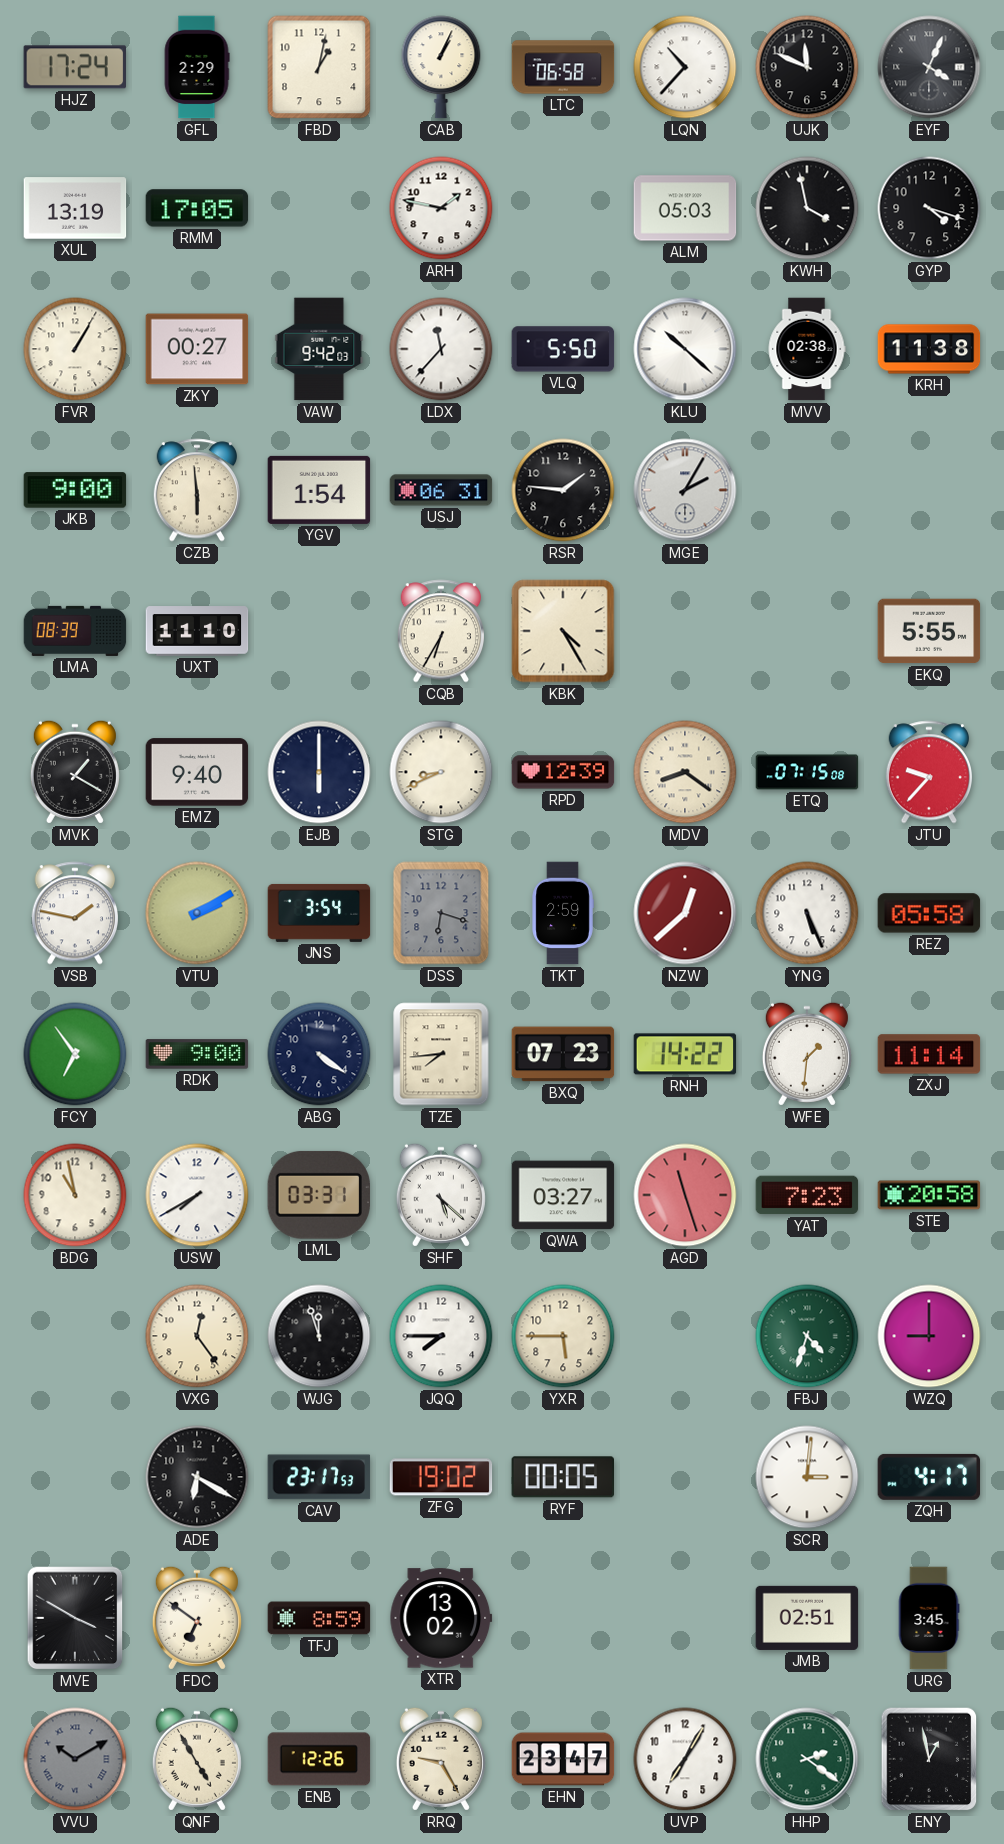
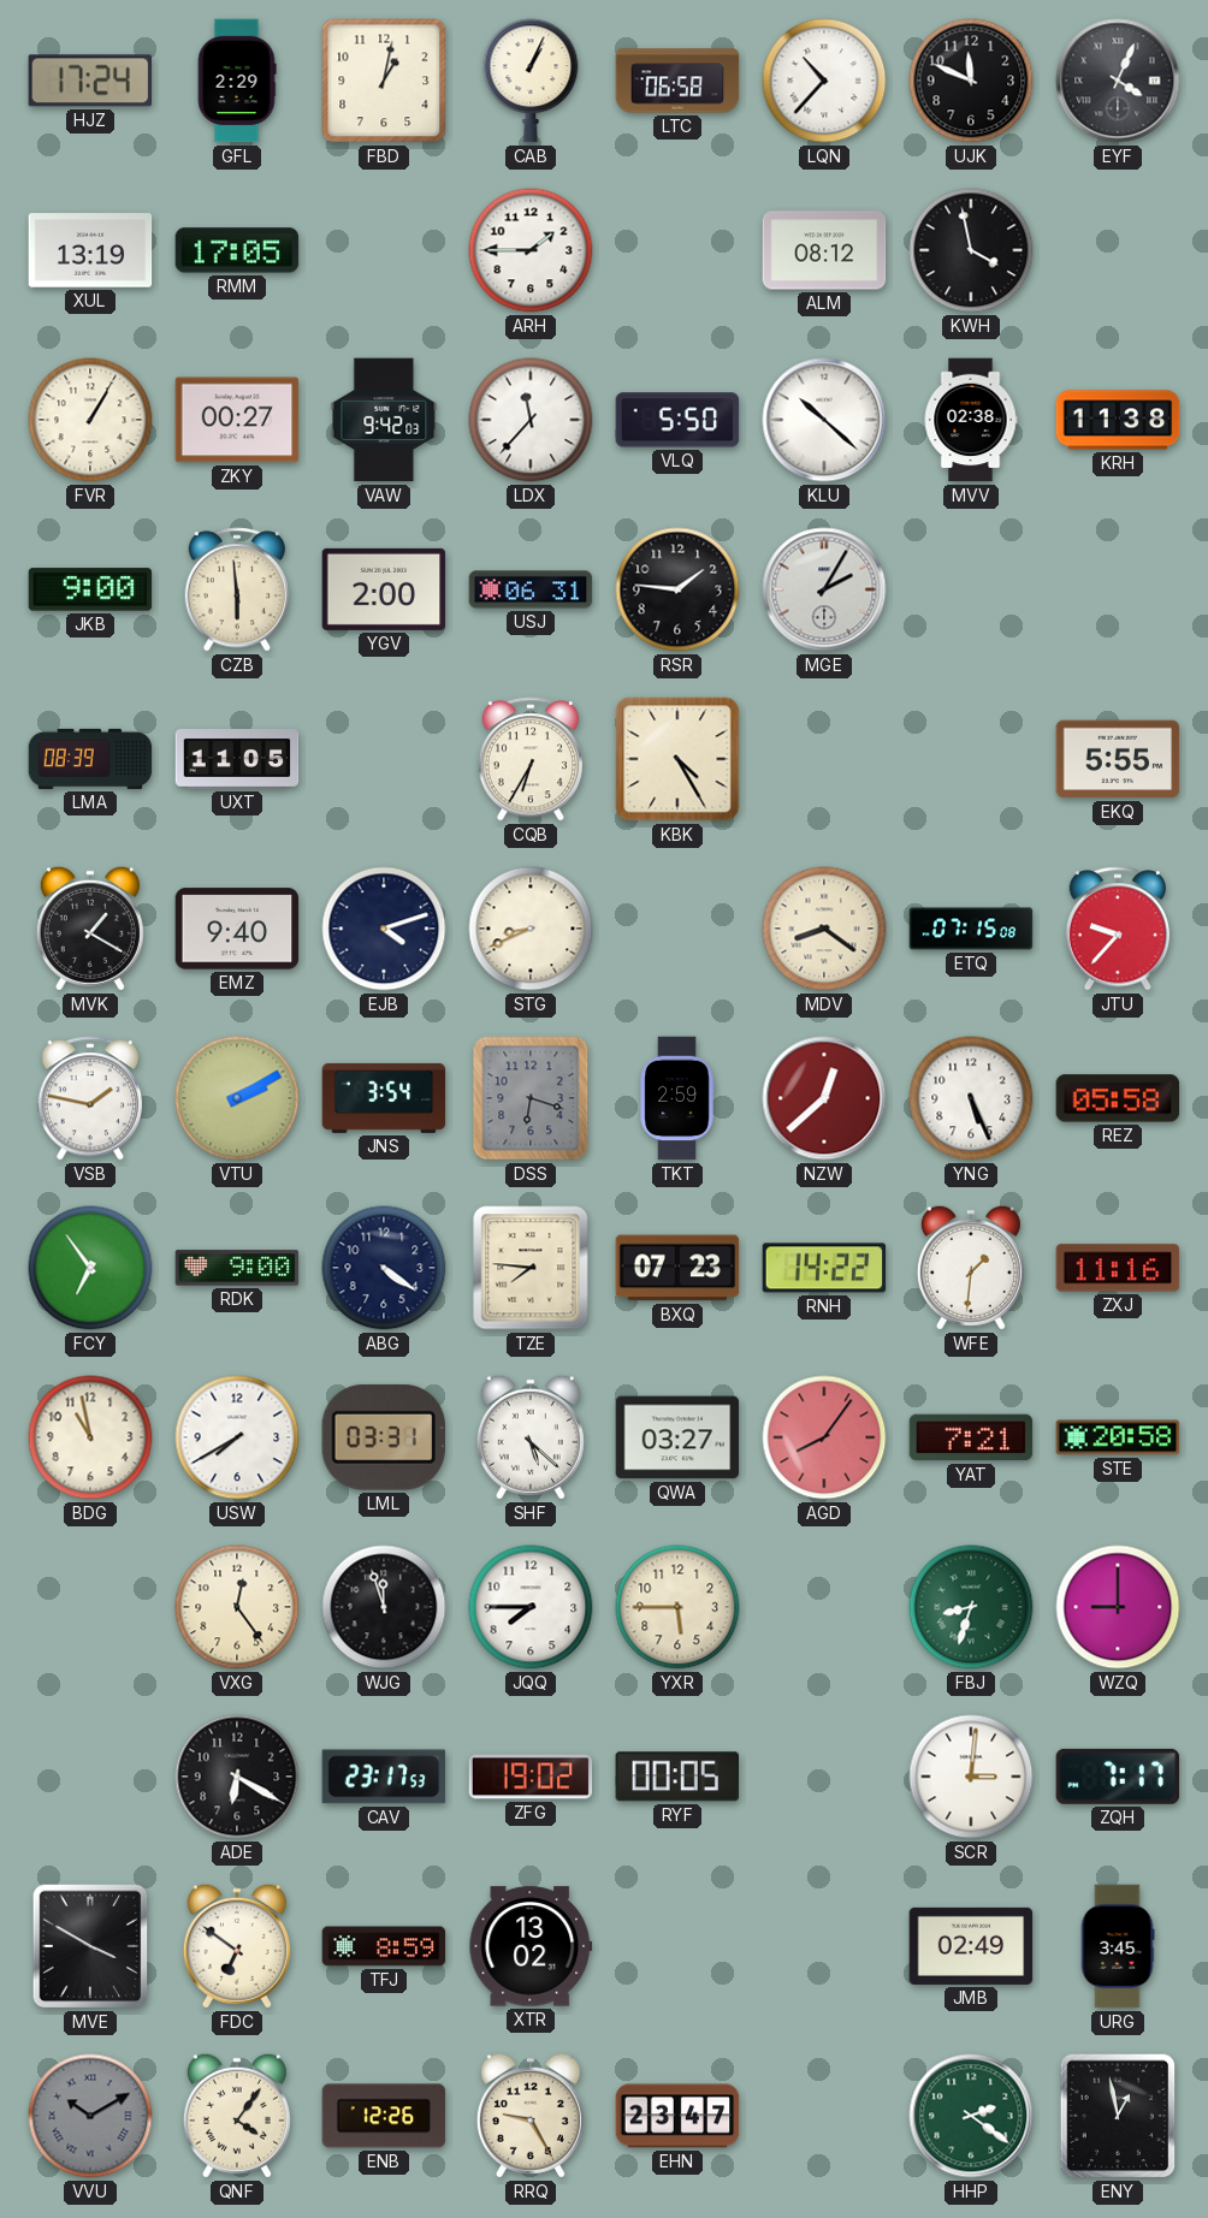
ARH: 1:47 -> 1:45 (531, 250)
ALM: 05:03 -> 08:12 (824, 250)
GYP: 4:18 -> none (929, 208)
YGV: 1:54 -> 2:00 (384, 589)
UXT: 11:10 -> 11:05 (237, 759)
EJB: 6:00 -> 4:12 (384, 929)
RPD: 12:39 -> none (563, 772)
TZE: 7:44 -> 7:46 (531, 1268)
ZXJ: 11:14 -> 11:16 (1118, 1268)
AGD: 11:27 -> 8:06 (824, 1437)
YAT: 7:23 -> 7:21 (971, 1437)
FBJ: 4:33 -> 8:33 (971, 1607)
ZQH: 4:17 -> 7:17 (1118, 1777)
JMB: 02:51 -> 02:49 (971, 1946)
QNF: 4:55 -> 4:06 (237, 2116)
UVP: 7:05 -> none (685, 1759)
